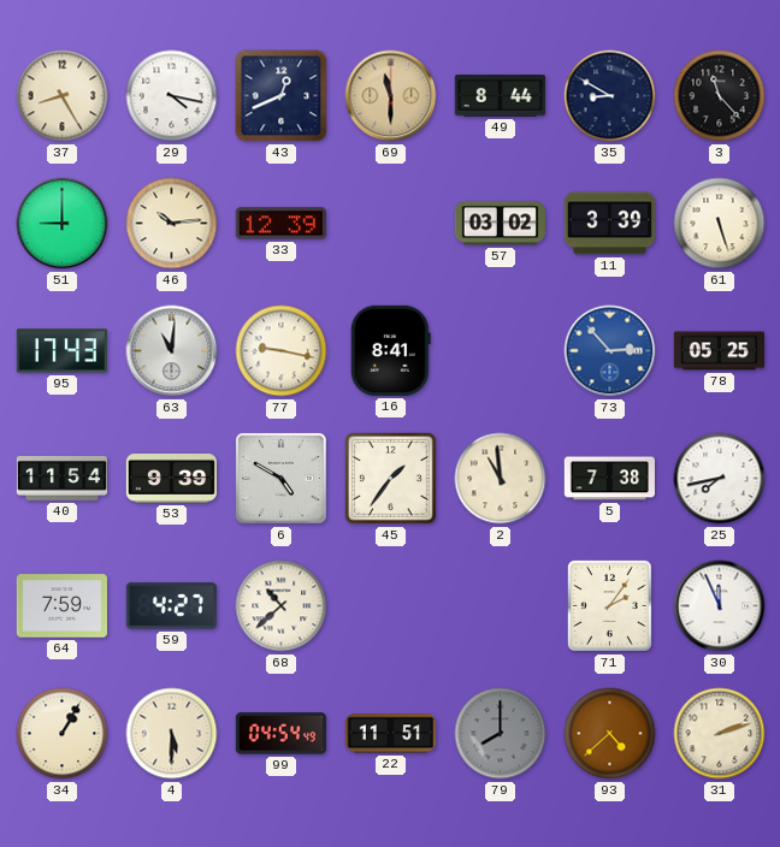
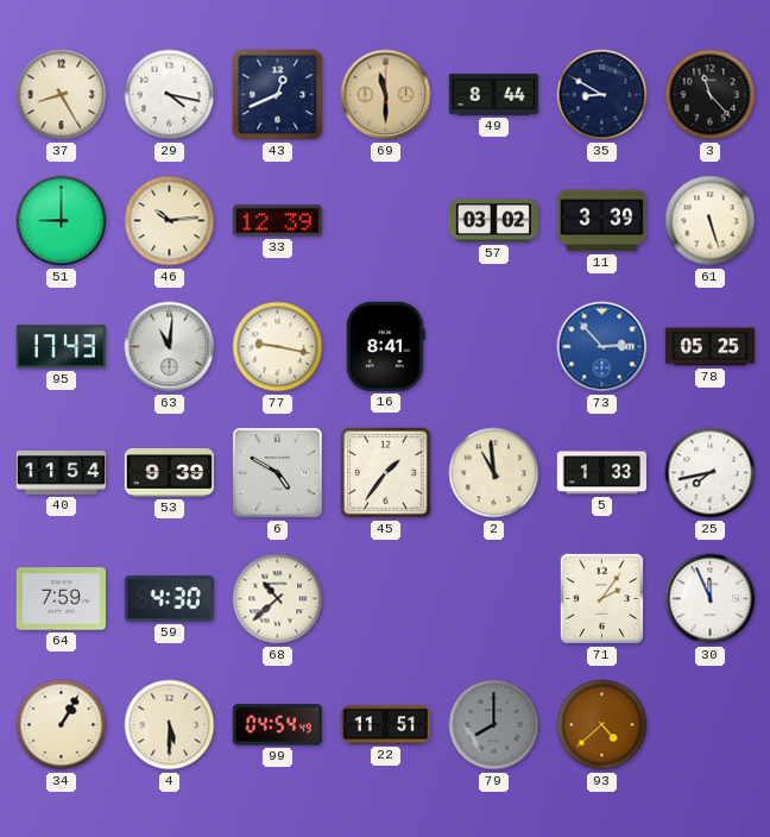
5: 7:38 -> 1:33 (601, 473)
59: 4:27 -> 4:30 (169, 599)
31: 2:12 -> none (720, 734)
